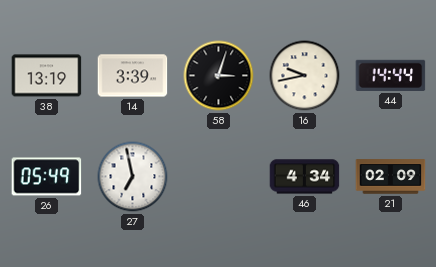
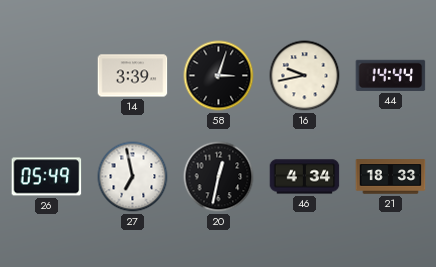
38: 13:19 -> none (47, 76)
20: none -> 12:32 (219, 177)
21: 02:09 -> 18:33 (391, 177)
